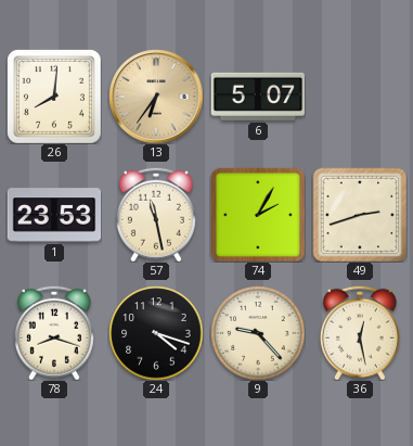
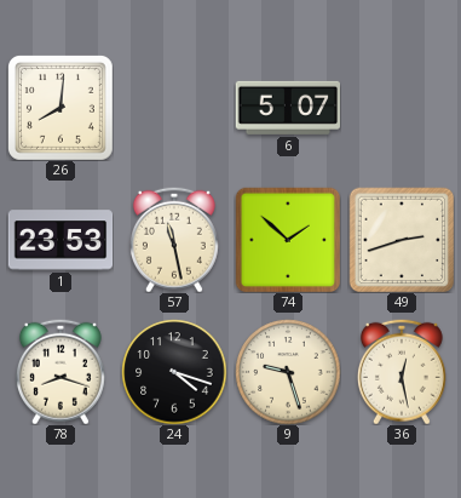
13: 6:36 -> none (156, 97)
74: 2:05 -> 1:52 (288, 240)
9: 9:23 -> 9:27 (288, 372)
